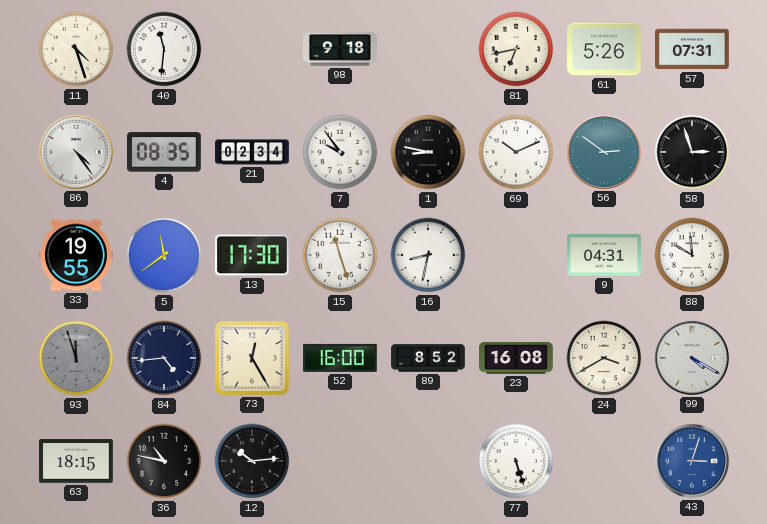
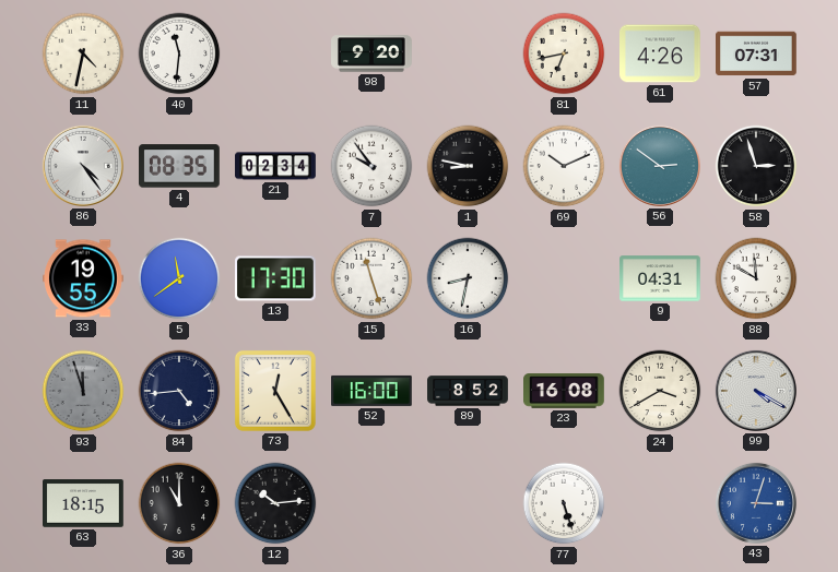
11: 4:27 -> 4:32 (83, 53)
98: 9:18 -> 9:20 (371, 53)
61: 5:26 -> 4:26 (661, 53)
36: 10:47 -> 11:00 (179, 503)
